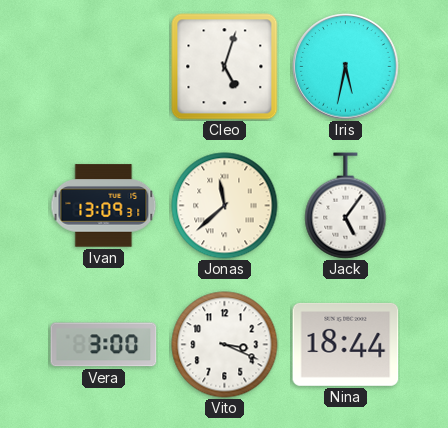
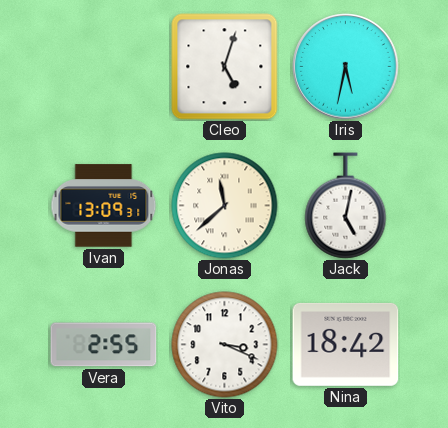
Jack: 5:06 -> 5:02 (346, 206)
Vera: 3:00 -> 2:55 (104, 345)
Nina: 18:44 -> 18:42 (346, 344)
